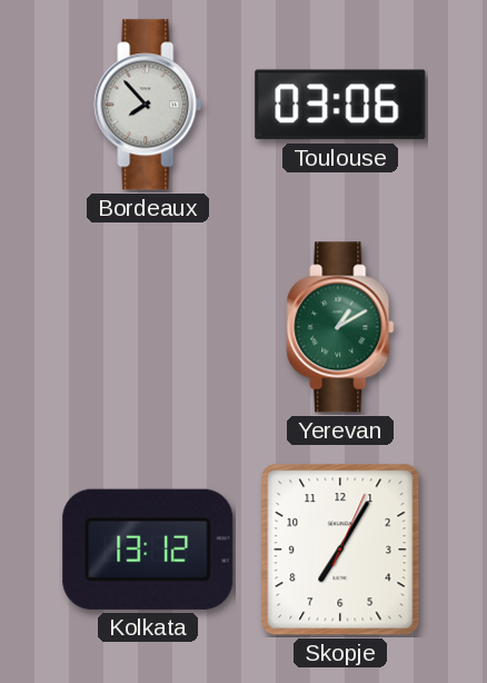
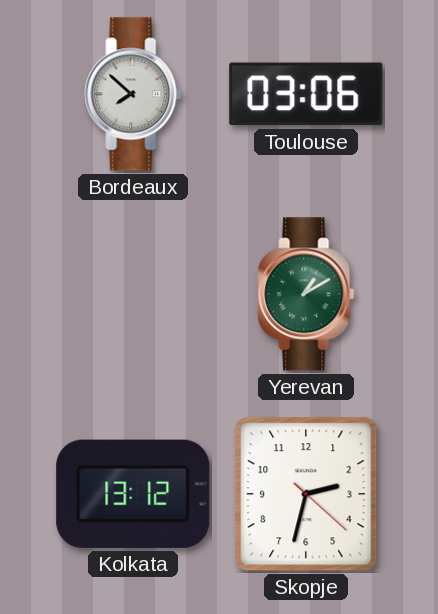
Bordeaux: 7:53 -> 7:52 (133, 94)
Skopje: 7:05 -> 2:32 (306, 494)
